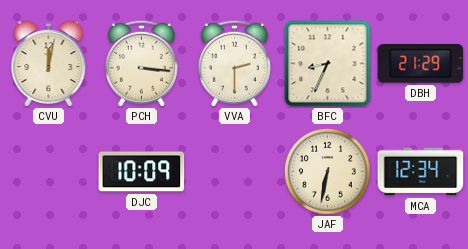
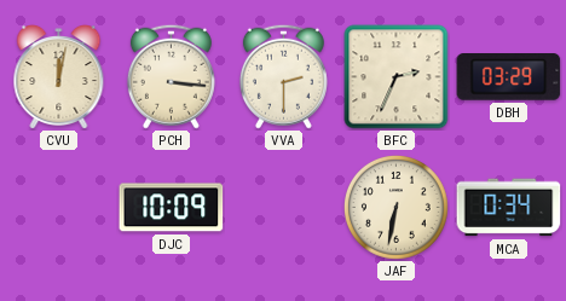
BFC: 8:34 -> 2:34 (397, 77)
DBH: 21:29 -> 03:29 (509, 77)
MCA: 12:34 -> 0:34 (509, 208)
